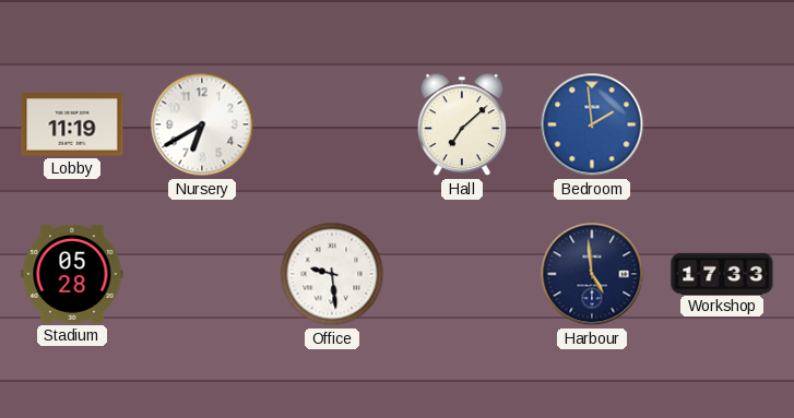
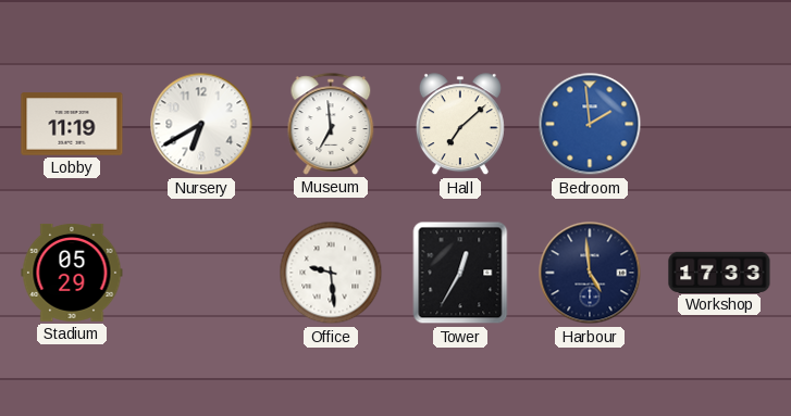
Museum: none -> 6:59 (331, 124)
Stadium: 05:28 -> 05:29 (72, 273)
Tower: none -> 12:35 (460, 273)
